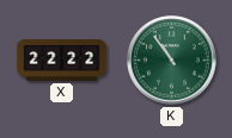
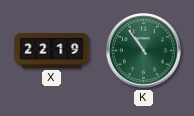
X: 22:22 -> 22:19 (52, 51)
